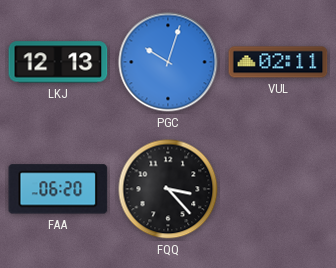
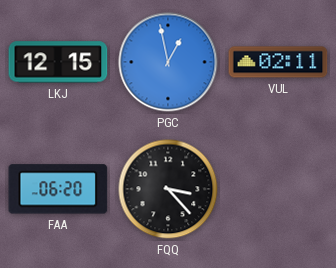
LKJ: 12:13 -> 12:15 (58, 62)
PGC: 10:03 -> 12:58 (168, 62)
